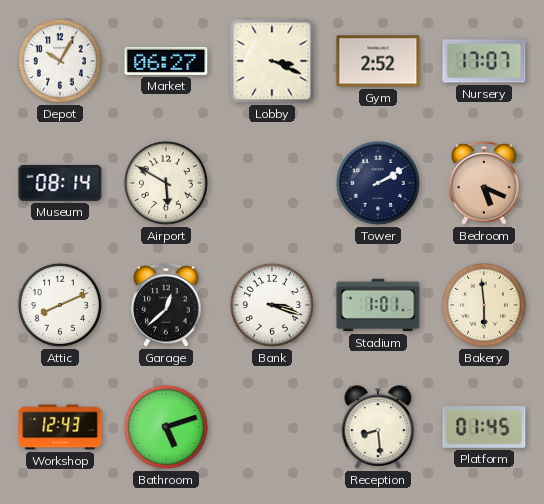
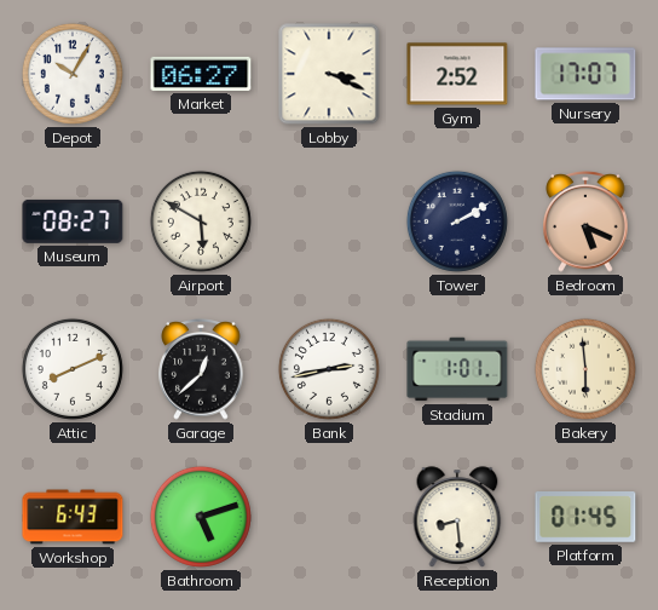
Museum: 08:14 -> 08:27 (73, 221)
Bank: 3:18 -> 2:43 (329, 369)
Workshop: 12:43 -> 6:43 (73, 517)
